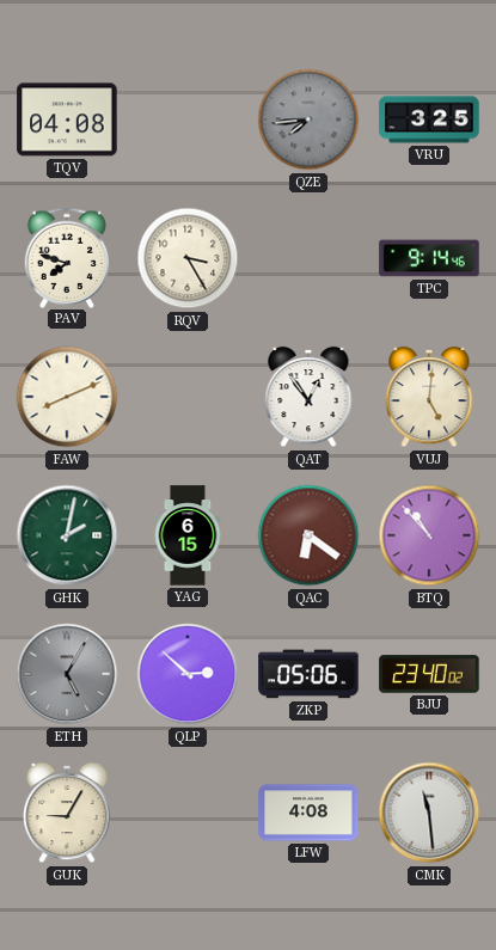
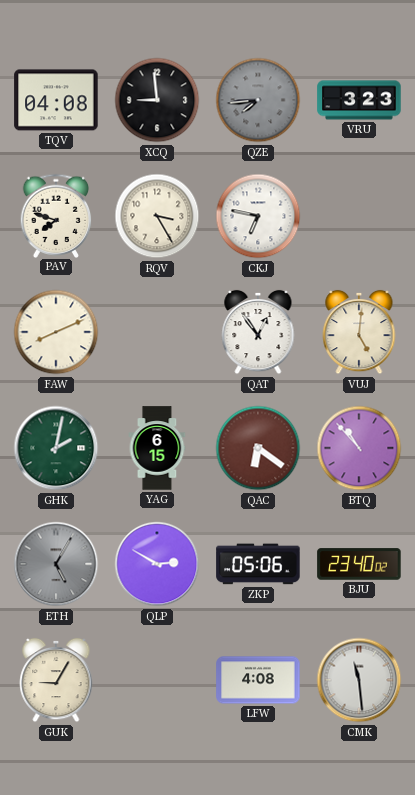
XCQ: none -> 8:59 (157, 100)
VRU: 3:25 -> 3:23 (359, 100)
CKJ: none -> 6:47 (258, 216)
TPC: 9:14 -> none (429, 258)
QLP: 2:52 -> 2:50 (157, 564)
